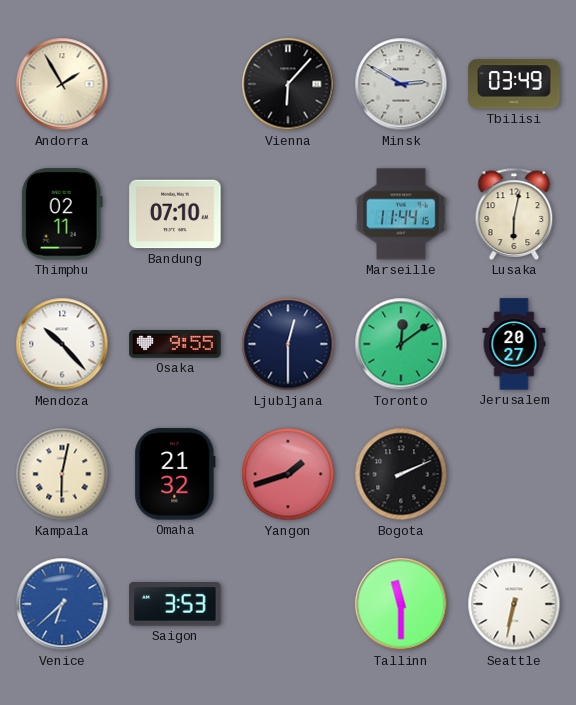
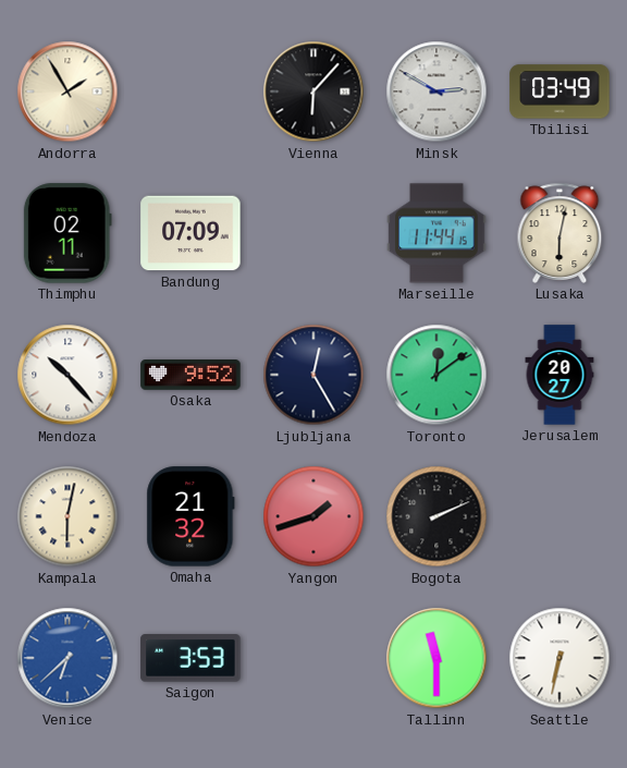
Bandung: 07:10 -> 07:09 (190, 233)
Osaka: 9:55 -> 9:52 (190, 376)
Ljubljana: 12:30 -> 12:25 (313, 375)
